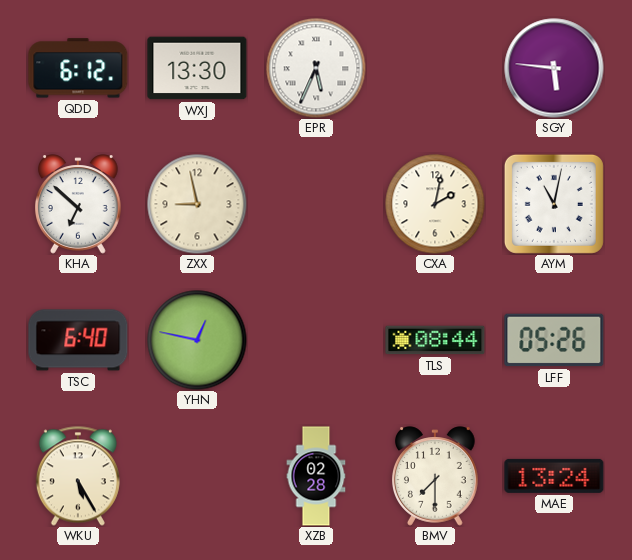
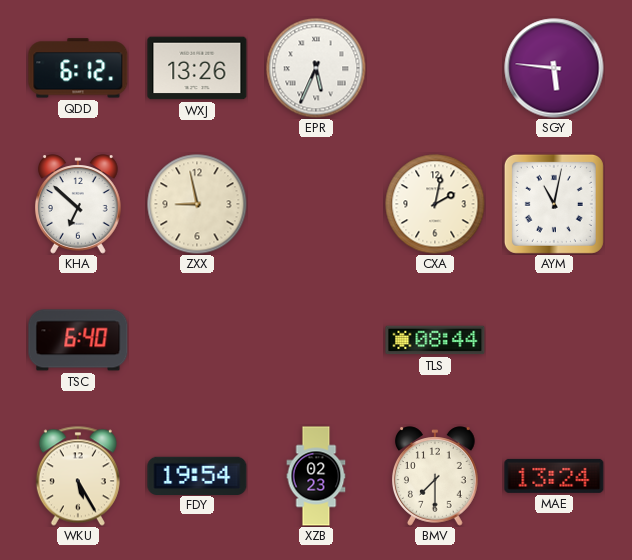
WXJ: 13:30 -> 13:26 (197, 68)
YHN: 12:47 -> none (197, 340)
LFF: 05:26 -> none (554, 340)
FDY: none -> 19:54 (197, 475)
XZB: 02:28 -> 02:23 (316, 476)
